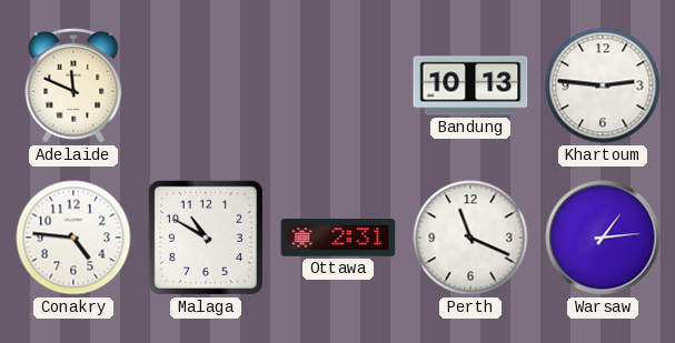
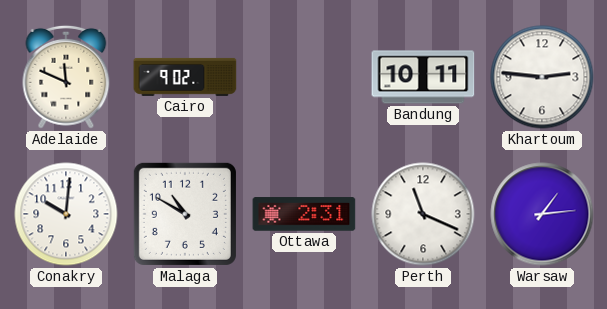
Cairo: none -> 9:02 (185, 77)
Bandung: 10:13 -> 10:11 (423, 77)
Conakry: 4:46 -> 10:01 (66, 214)
